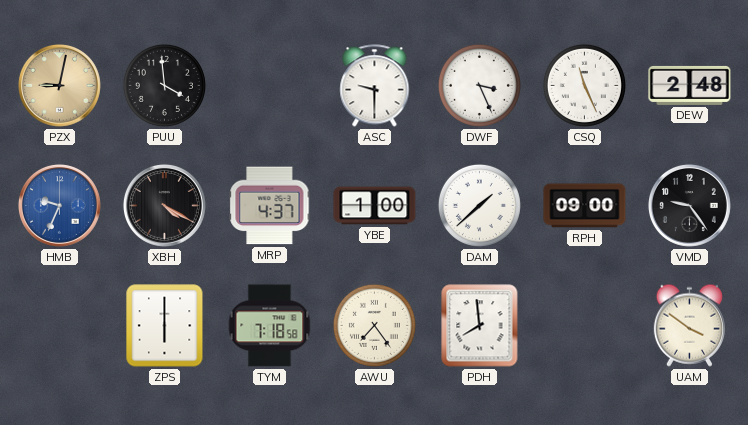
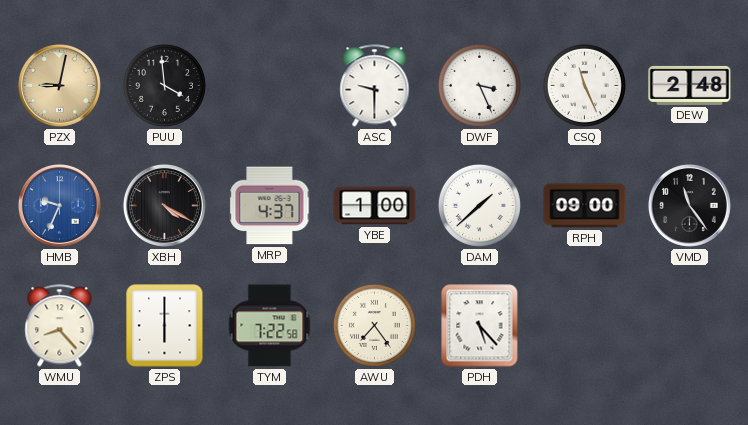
VMD: 9:24 -> 11:24 (689, 205)
WMU: none -> 8:23 (60, 326)
TYM: 7:18 -> 7:22 (270, 326)
PDH: 7:59 -> 5:23 (480, 326)
UAM: 3:51 -> none (689, 325)
